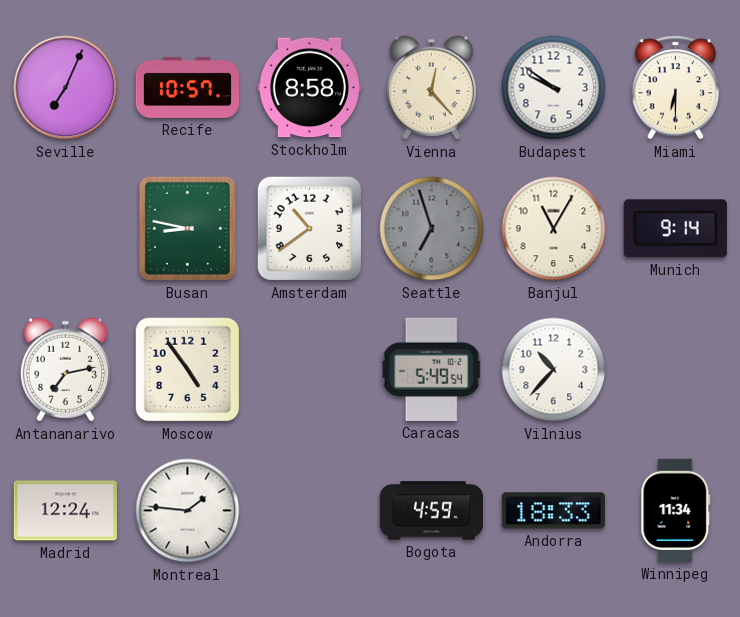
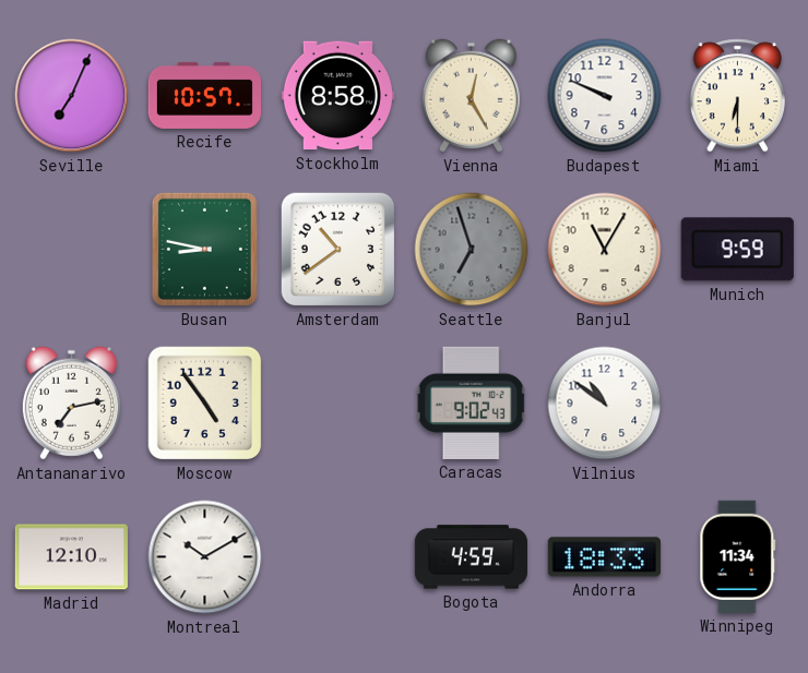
Vienna: 12:23 -> 12:25 (471, 96)
Budapest: 9:51 -> 9:49 (605, 96)
Munich: 9:14 -> 9:59 (737, 250)
Caracas: 5:49 -> 9:02 (472, 402)
Vilnius: 10:37 -> 10:51 (605, 404)
Madrid: 12:24 -> 12:10 (71, 557)
Montreal: 1:46 -> 10:10 (205, 557)
